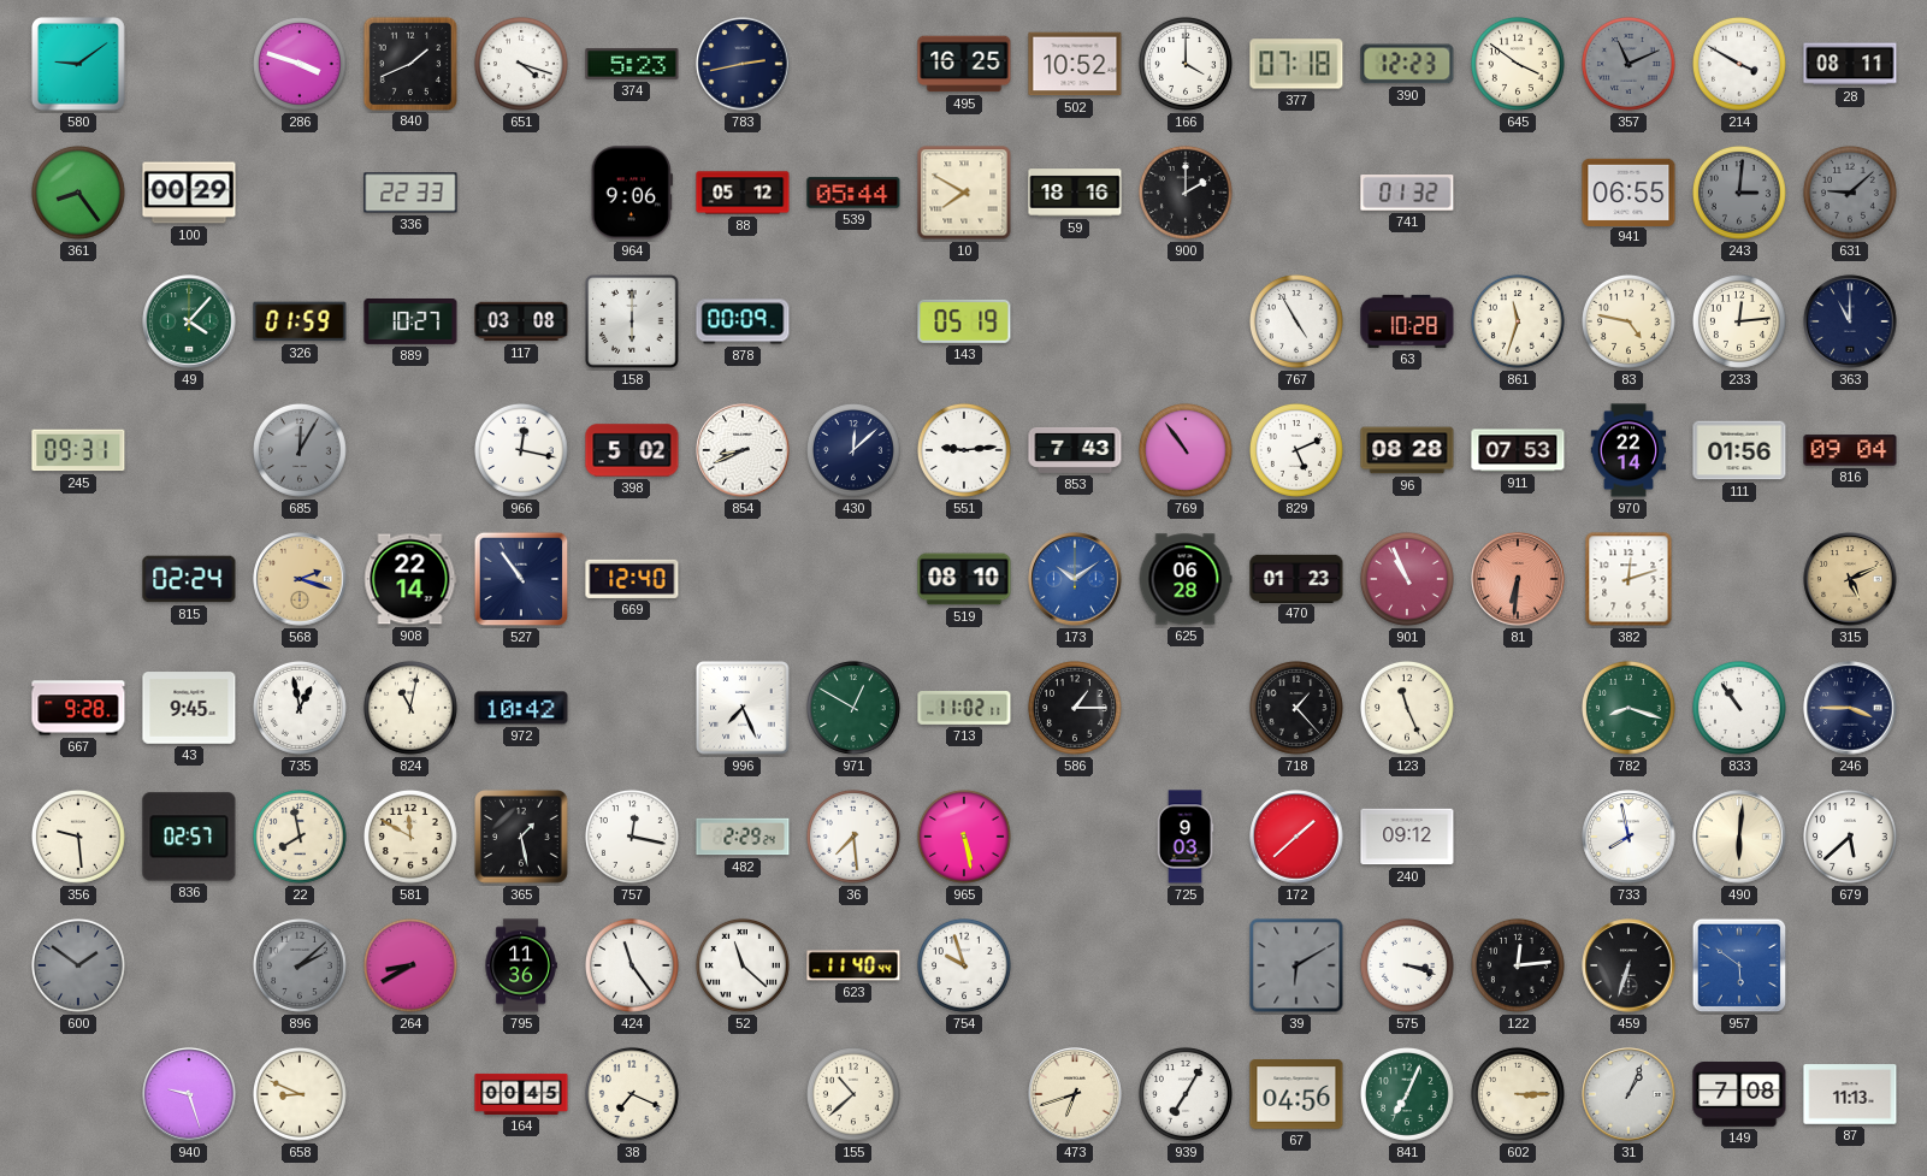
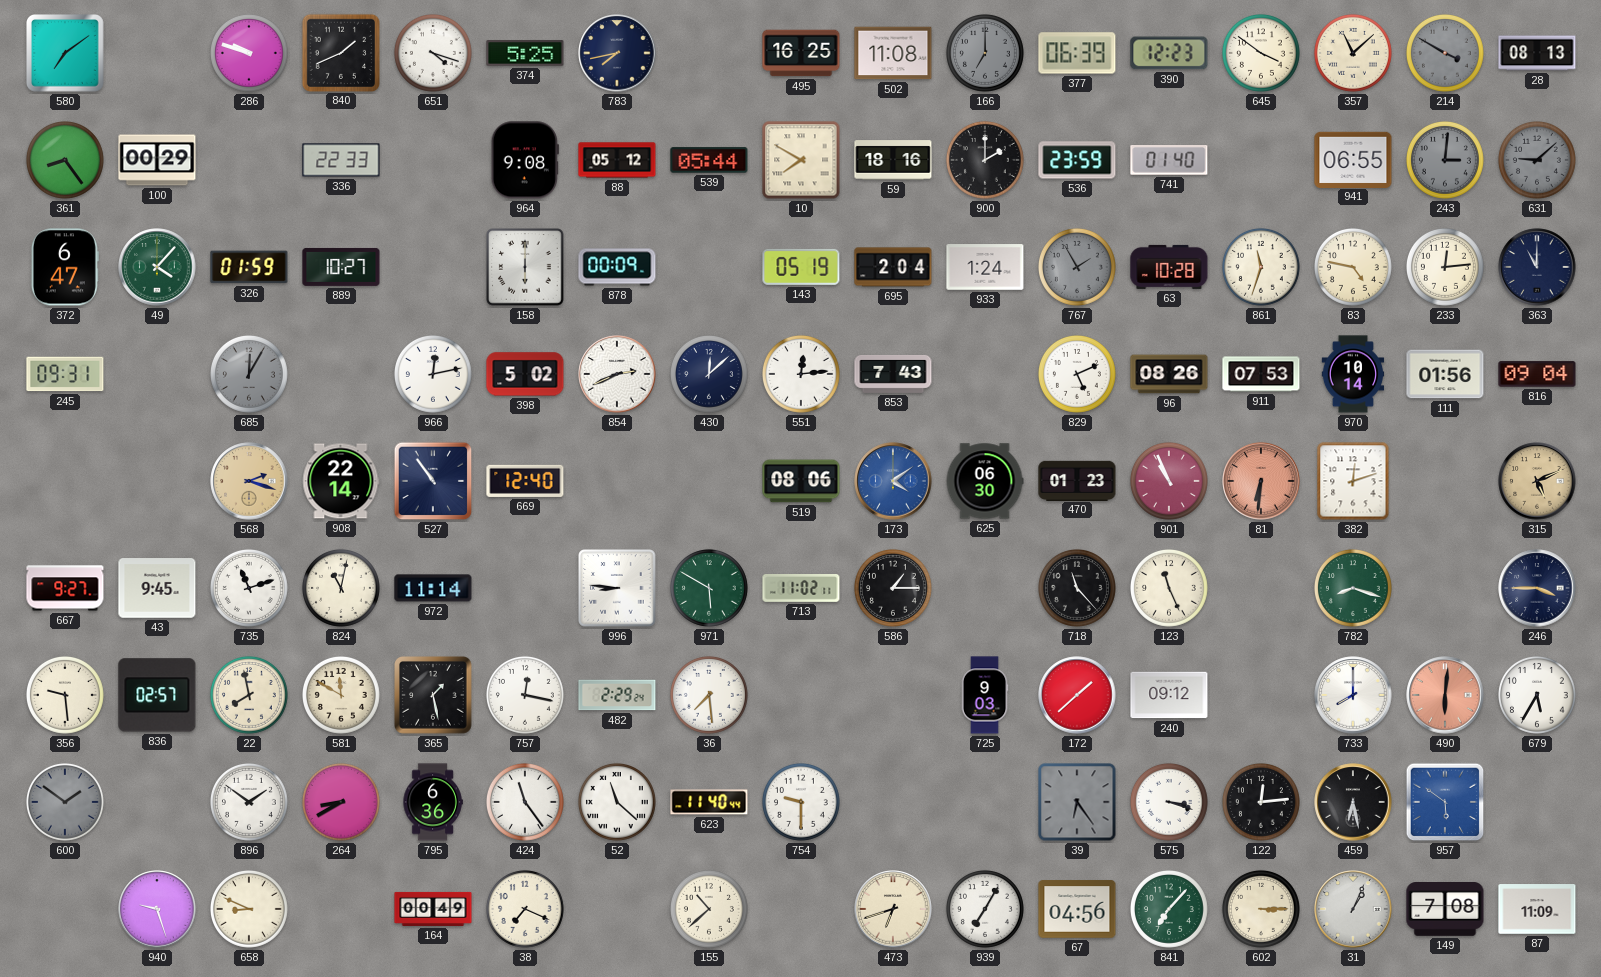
580: 9:09 -> 7:09 (66, 54)
286: 3:48 -> 9:48 (249, 53)
374: 5:23 -> 5:25 (525, 53)
783: 2:43 -> 7:43 (617, 53)
502: 10:52 -> 11:08 (893, 53)
166: 4:00 -> 7:00 (985, 53)
166 dial: white -> grey (985, 53)
377: 07:18 -> 06:39 (1077, 53)
357: 11:11 -> 11:08 (1353, 53)
357 dial: grey -> cream (1353, 53)
214 dial: white -> grey (1445, 53)
28: 08:11 -> 08:13 (1537, 53)
964: 9:06 -> 9:08 (525, 160)
536: none -> 23:59 (1077, 160)
741: 01:32 -> 01:40 (1169, 160)
372: none -> 6:47 (65, 267)
117: 03:08 -> none (521, 321)
695: none -> 2:04 (893, 267)
933: none -> 1:24 (985, 267)
767: 4:55 -> 1:55 (1077, 267)
767 dial: white -> grey (1077, 267)
966: 12:17 -> 12:13 (433, 374)
854: 8:41 -> 2:41 (617, 374)
551: 9:14 -> 12:14 (801, 374)
769: 10:54 -> none (1186, 450)
96: 08:28 -> 08:26 (1169, 374)
970: 22:14 -> 10:14 (1353, 374)
815: 02:24 -> none (189, 579)
519: 08:10 -> 08:06 (801, 481)
173: 10:09 -> 4:09 (893, 481)
625: 06:28 -> 06:30 (985, 481)
667: 9:28 -> 9:27 (65, 588)
735: 12:58 -> 11:12 (249, 588)
972: 10:42 -> 11:14 (433, 588)
996: 7:26 -> 8:46 (617, 588)
971: 12:50 -> 5:50 (709, 588)
718: 1:23 -> 11:23 (1077, 588)
833: 10:54 -> none (1739, 708)
965: 5:28 -> none (964, 837)
733: 7:58 -> 8:00 (1353, 695)
490 dial: cream -> salmon (1445, 695)
679: 5:38 -> 5:35 (1537, 695)
896: 2:08 -> 1:51 (249, 802)
896 dial: grey -> white (249, 802)
795: 11:36 -> 6:36 (433, 802)
754: 9:57 -> 9:30 (801, 802)
39: 6:10 -> 6:24 (1077, 802)
459: 6:33 -> 6:28 (1353, 802)
164: 00:45 -> 00:49 (433, 909)
841: 7:04 -> 7:07 (1169, 909)
87: 11:13 -> 11:09 (1537, 909)
